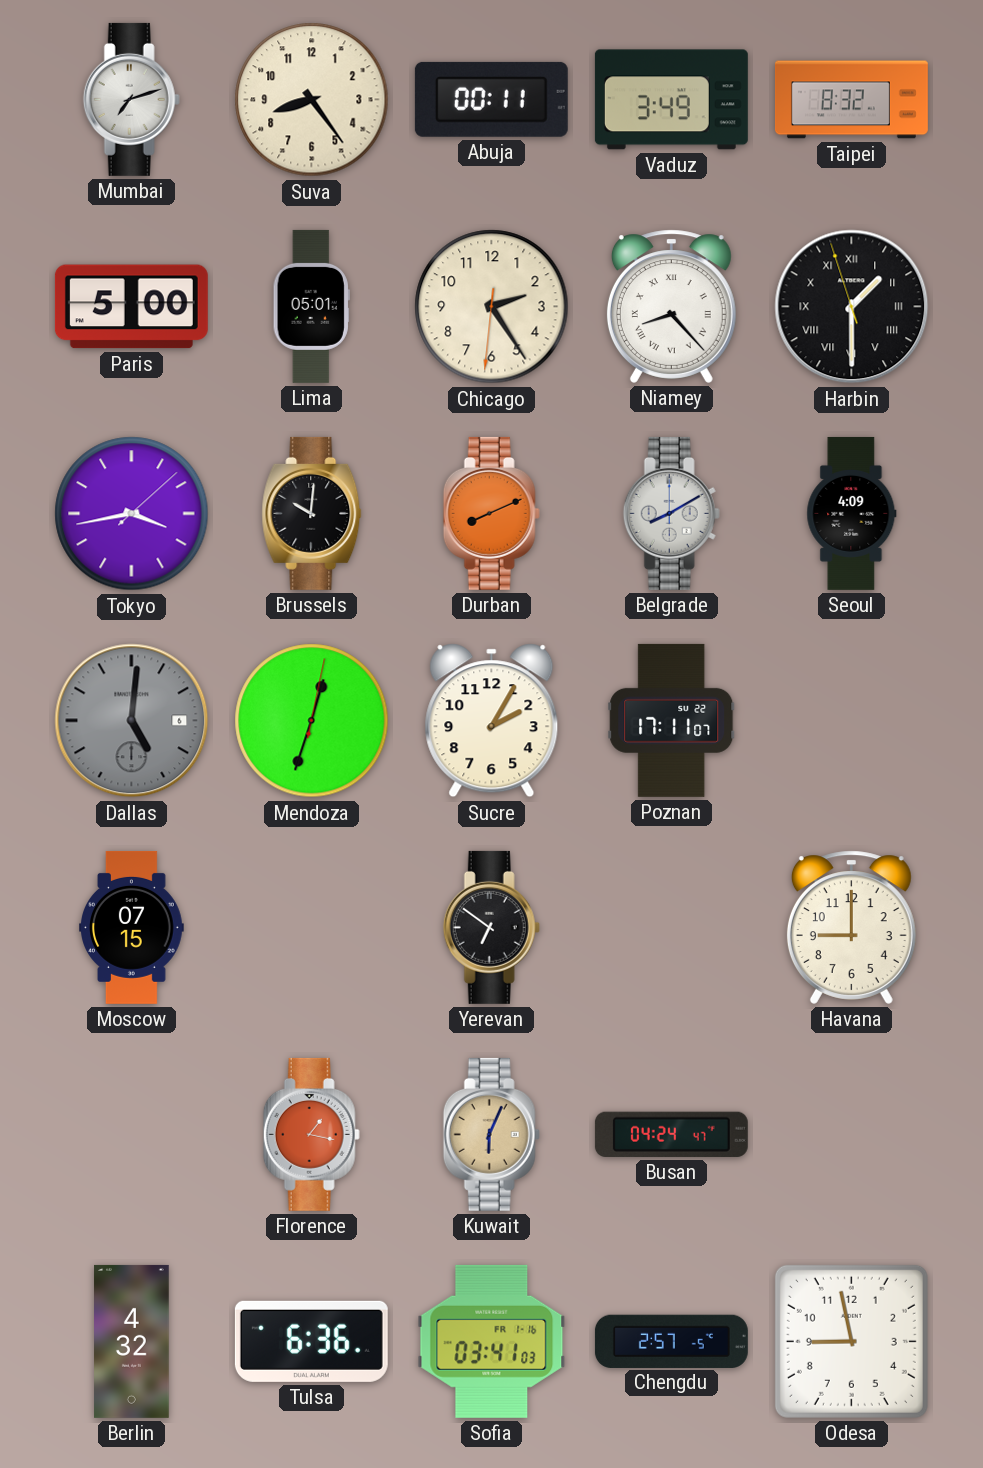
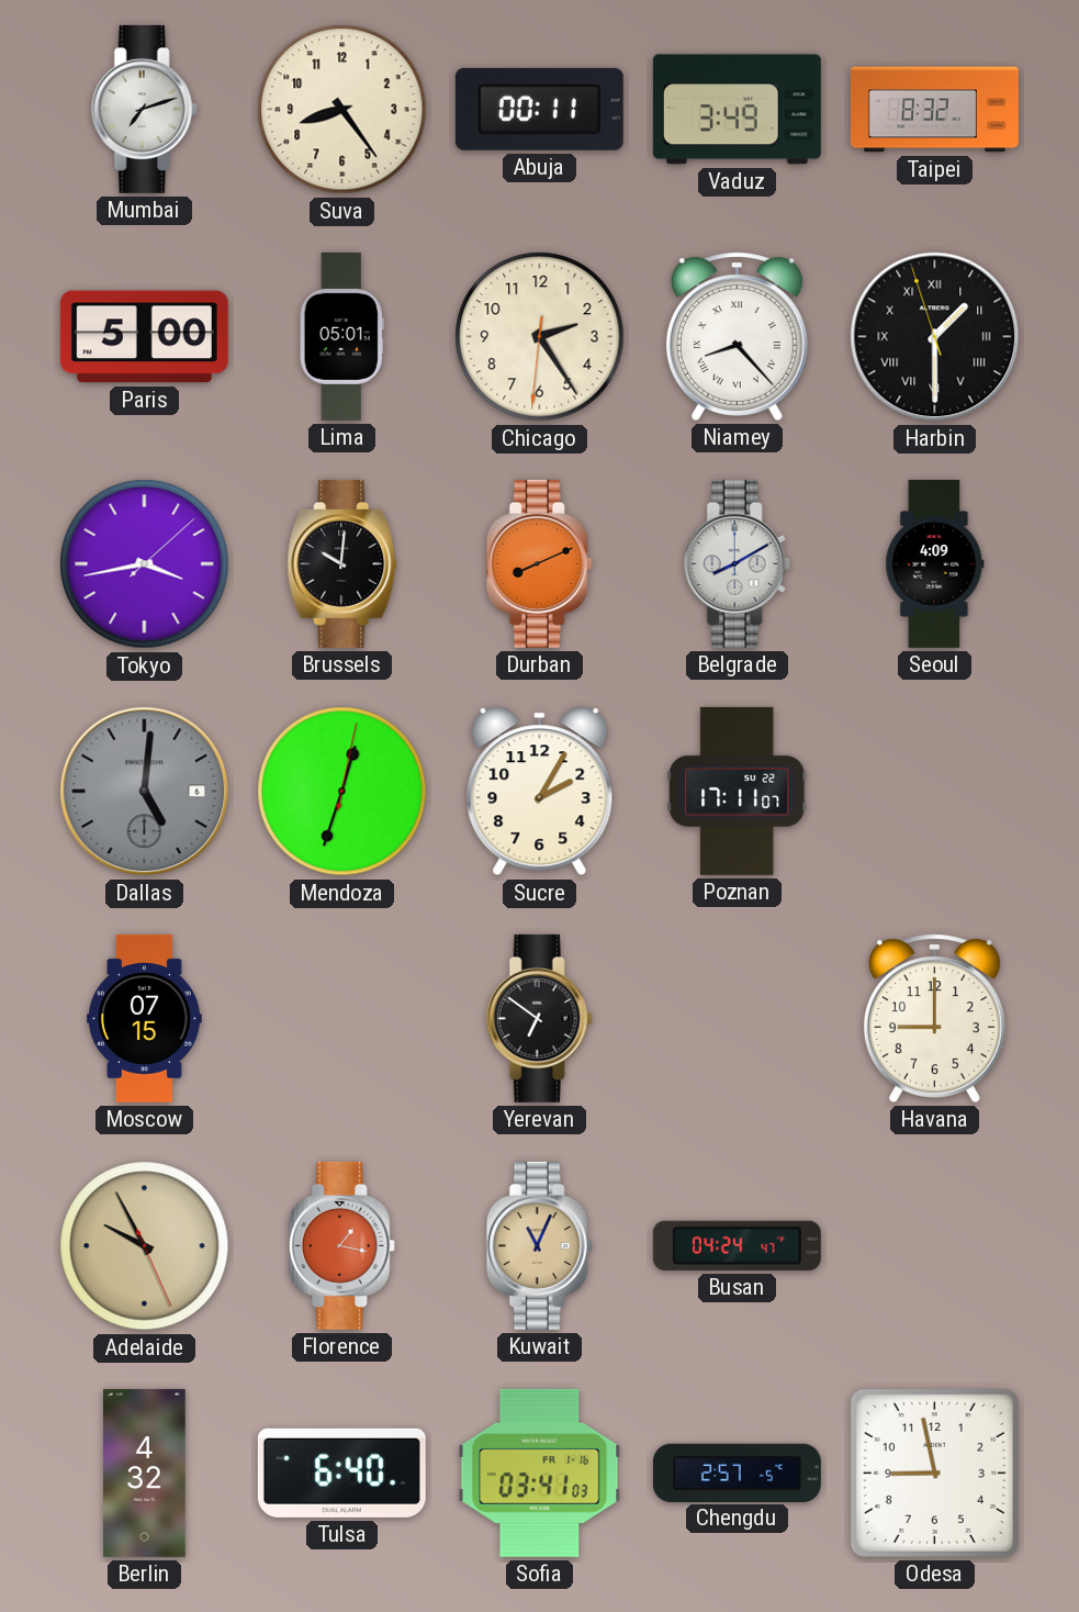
Adelaide: none -> 9:55 (145, 1246)
Kuwait: 6:04 -> 11:04 (539, 1245)
Tulsa: 6:36 -> 6:40 (341, 1473)
